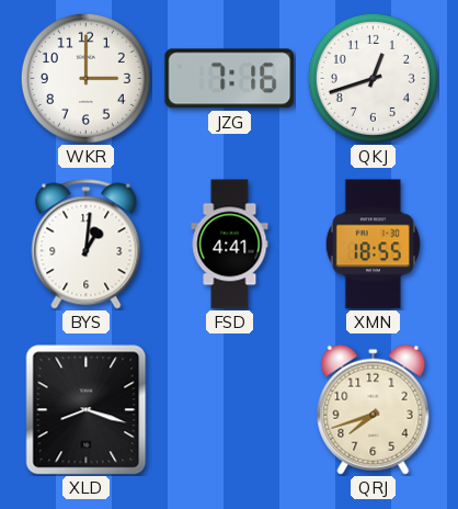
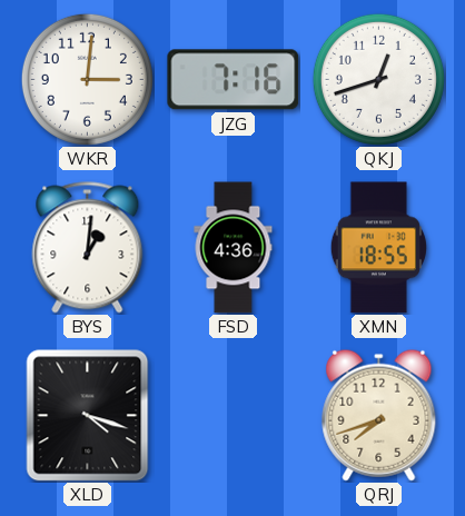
WKR: 3:00 -> 3:01 (87, 79)
FSD: 4:41 -> 4:36 (234, 248)
XLD: 8:18 -> 4:18 (88, 416)
